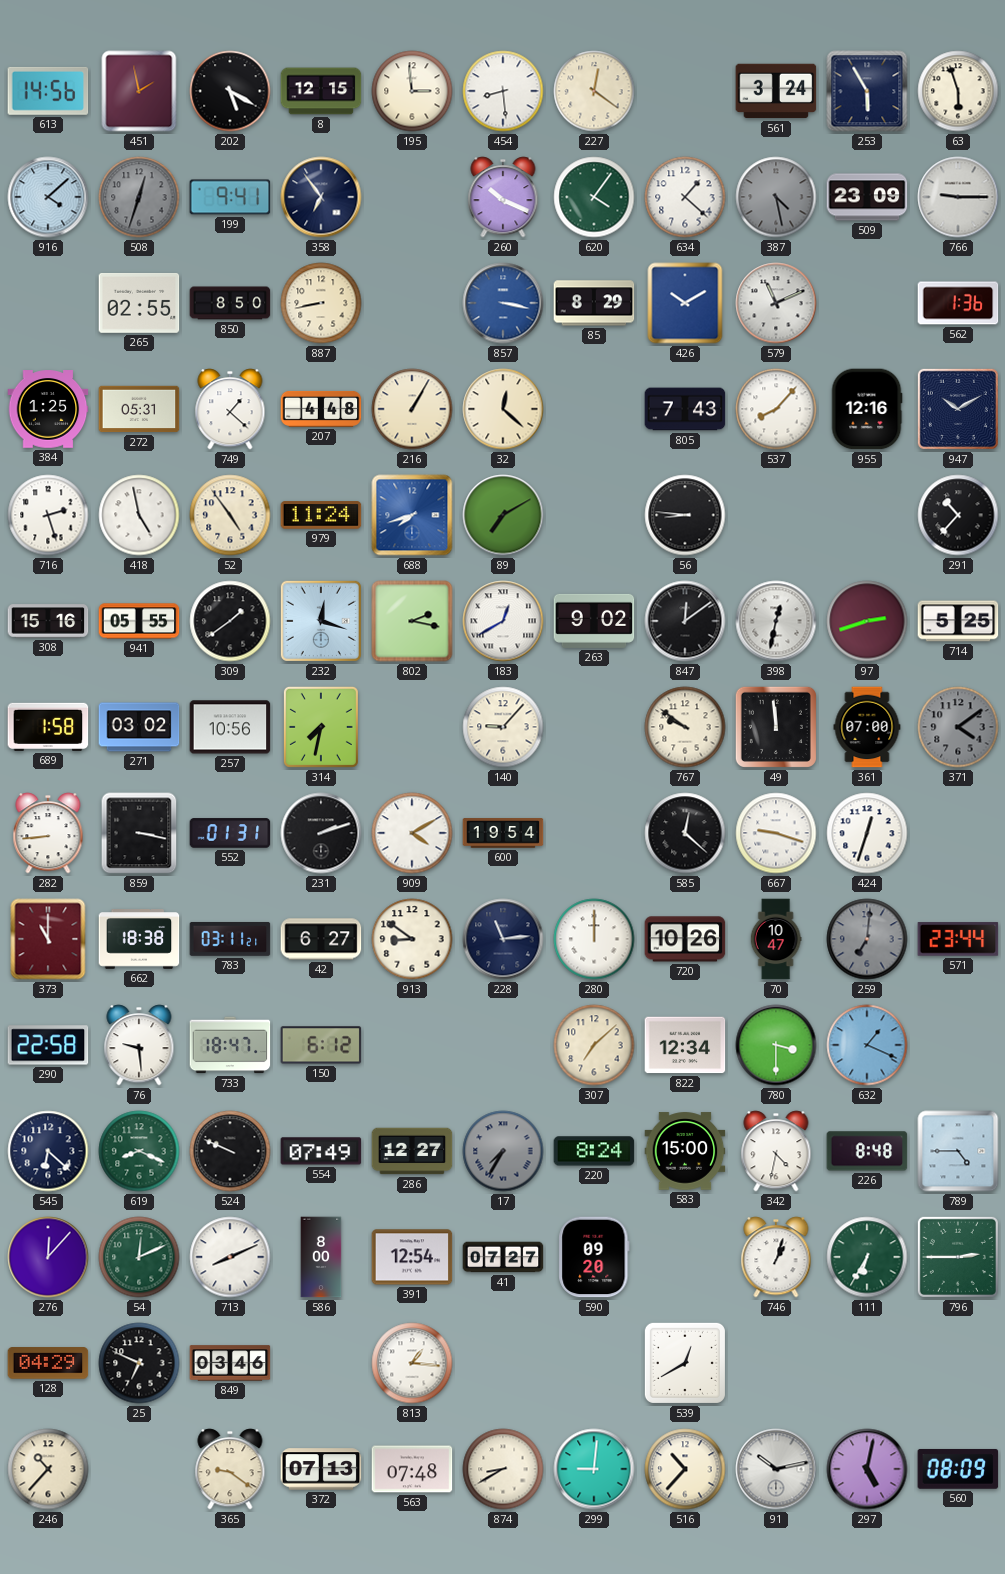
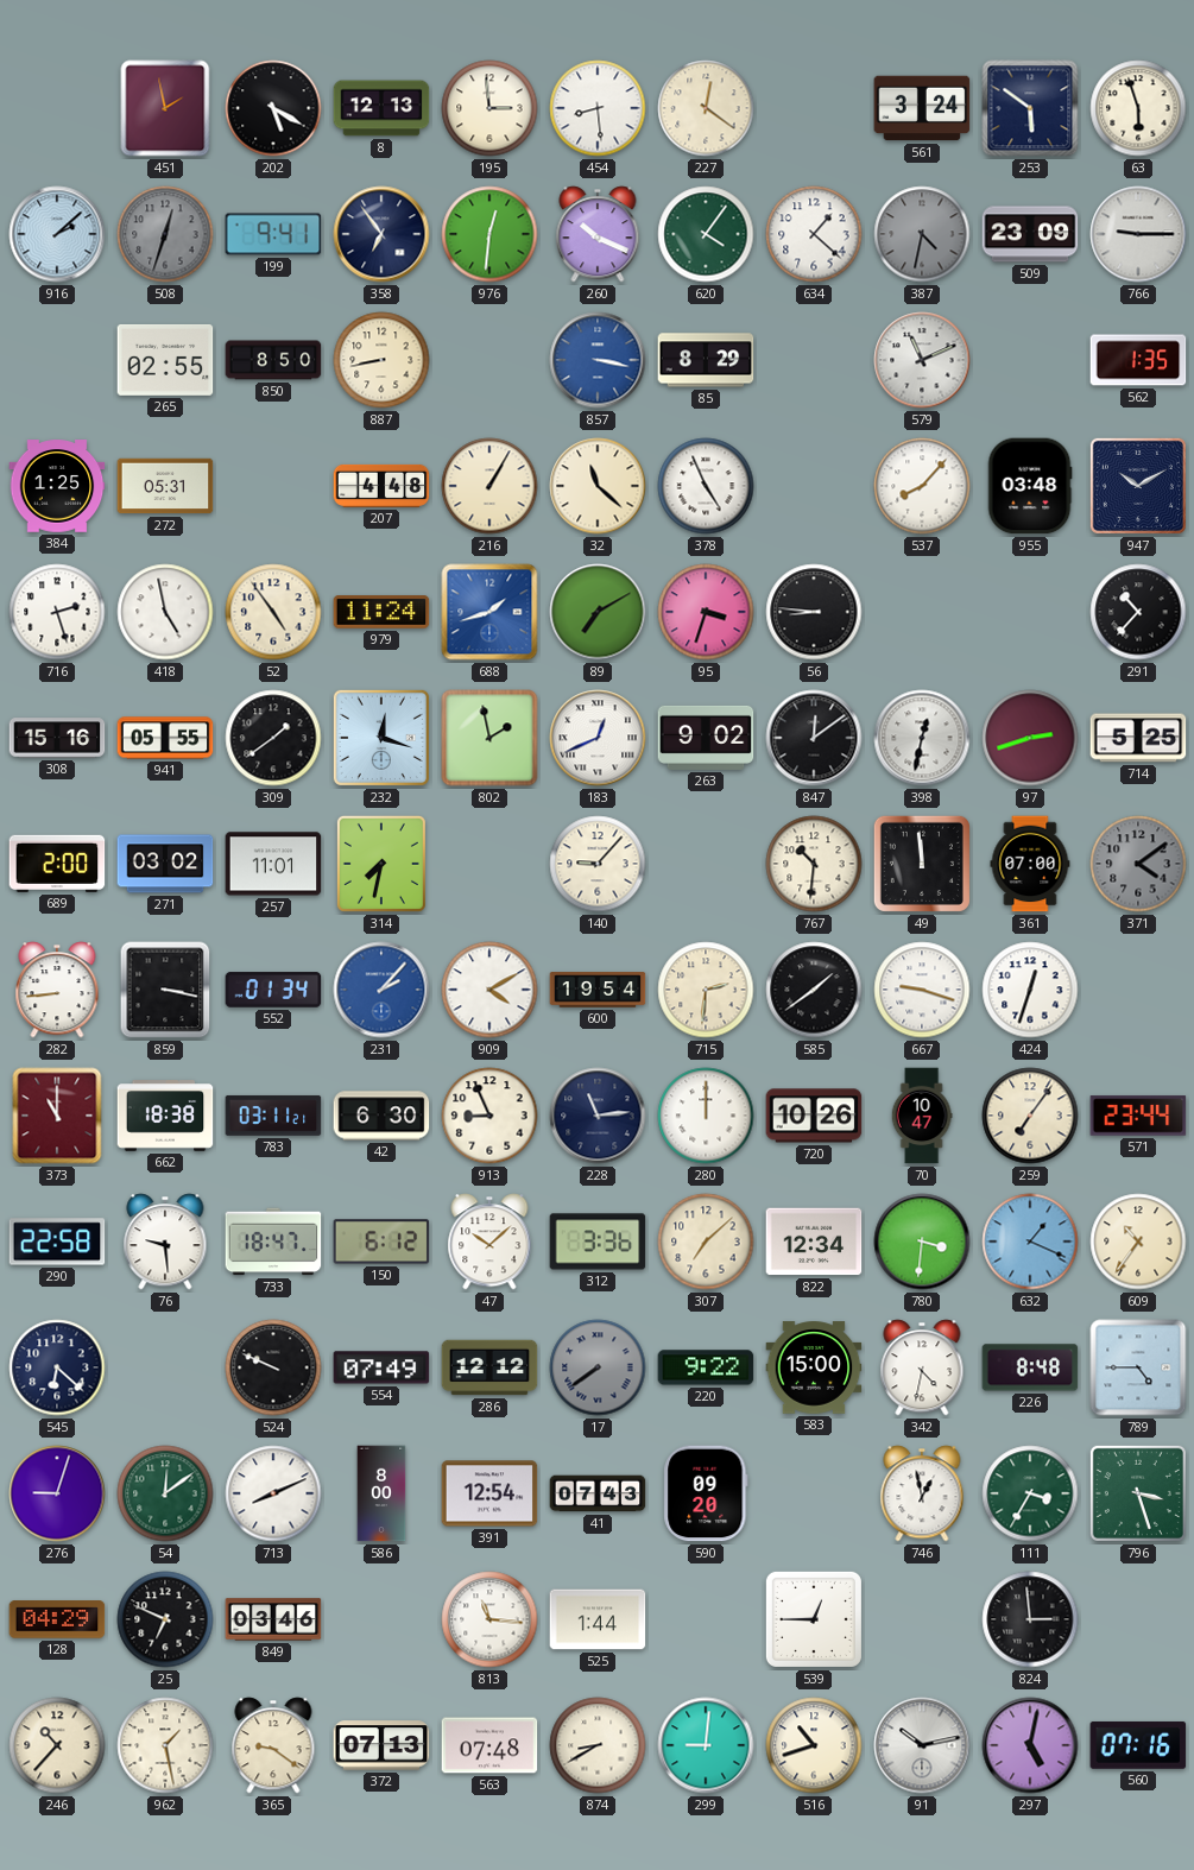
613: 14:56 -> none (48, 91)
8: 12:15 -> 12:13 (381, 108)
253: 5:55 -> 5:51 (1030, 108)
916: 4:08 -> 2:08 (57, 234)
976: none -> 12:31 (489, 234)
387: 4:28 -> 4:32 (922, 234)
426: 10:10 -> none (685, 303)
562: 1:36 -> 1:35 (1138, 360)
749: 1:22 -> none (230, 409)
32: 12:22 -> 11:22 (598, 486)
378: none -> 4:56 (706, 486)
805: 7:43 -> none (685, 409)
955: 12:16 -> 03:48 (1030, 486)
688: 7:42 -> 1:42 (489, 612)
95: none -> 3:33 (706, 612)
802: 2:17 -> 1:58 (489, 738)
183: 12:40 -> 12:41 (598, 738)
689: 1:58 -> 2:00 (57, 864)
257: 10:56 -> 11:01 (273, 864)
767: 9:51 -> 10:31 (814, 864)
552: 01:31 -> 01:34 (273, 990)
231: 2:12 -> 2:07 (381, 990)
231 dial: black -> blue (381, 990)
715: none -> 2:31 (706, 990)
585: 12:22 -> 1:39 (814, 990)
42: 6:27 -> 6:30 (381, 1116)
913: 8:51 -> 8:56 (489, 1116)
259: 7:01 -> 7:06 (1030, 1116)
259 dial: grey -> cream (1030, 1116)
47: none -> 10:08 (489, 1242)
312: none -> 3:36 (598, 1242)
780: 3:30 -> 3:31 (922, 1242)
609: none -> 10:36 (1138, 1242)
619: 8:19 -> none (139, 1151)
286: 12:27 -> 12:12 (489, 1367)
17: 7:35 -> 7:39 (598, 1367)
220: 8:24 -> 9:22 (706, 1367)
276: 12:07 -> 9:03 (57, 1493)
54: 12:11 -> 12:09 (165, 1493)
41: 07:27 -> 07:43 (598, 1493)
746: 1:03 -> 12:58 (922, 1493)
111: 6:35 -> 3:35 (1030, 1493)
796: 2:45 -> 3:27 (1138, 1493)
813: 1:16 -> 11:16 (489, 1619)
525: none -> 1:44 (598, 1619)
539: 12:40 -> 12:45 (814, 1619)
824: none -> 2:59 (1030, 1619)
962: none -> 1:28 (165, 1745)
516: 10:37 -> 10:42 (814, 1745)
560: 08:09 -> 07:16 (1138, 1745)
